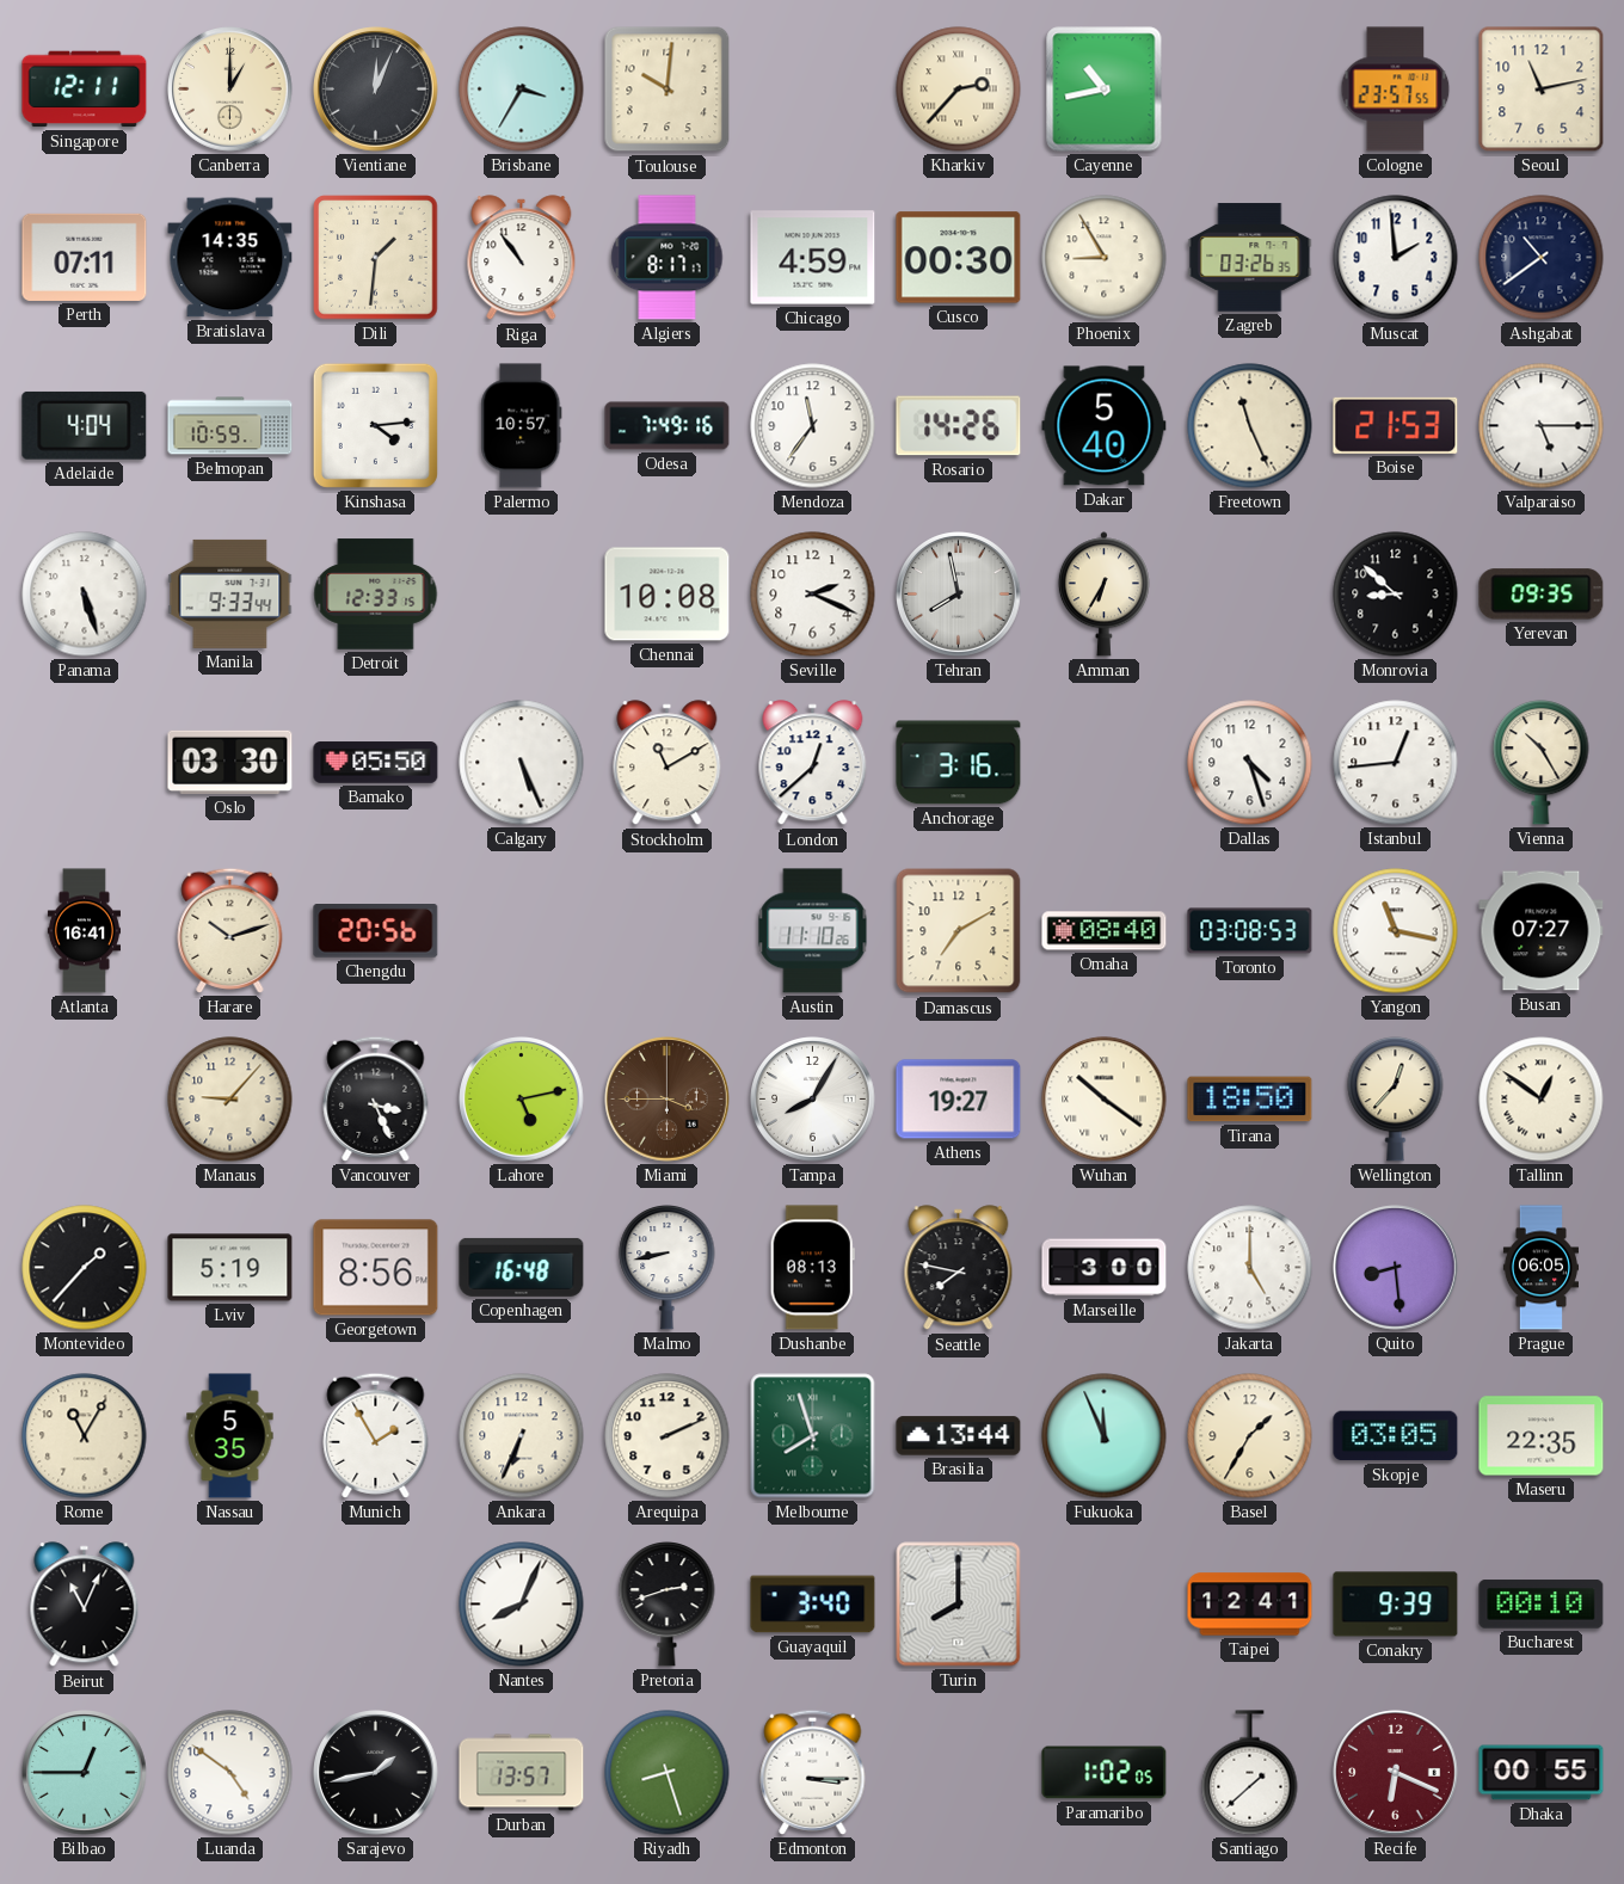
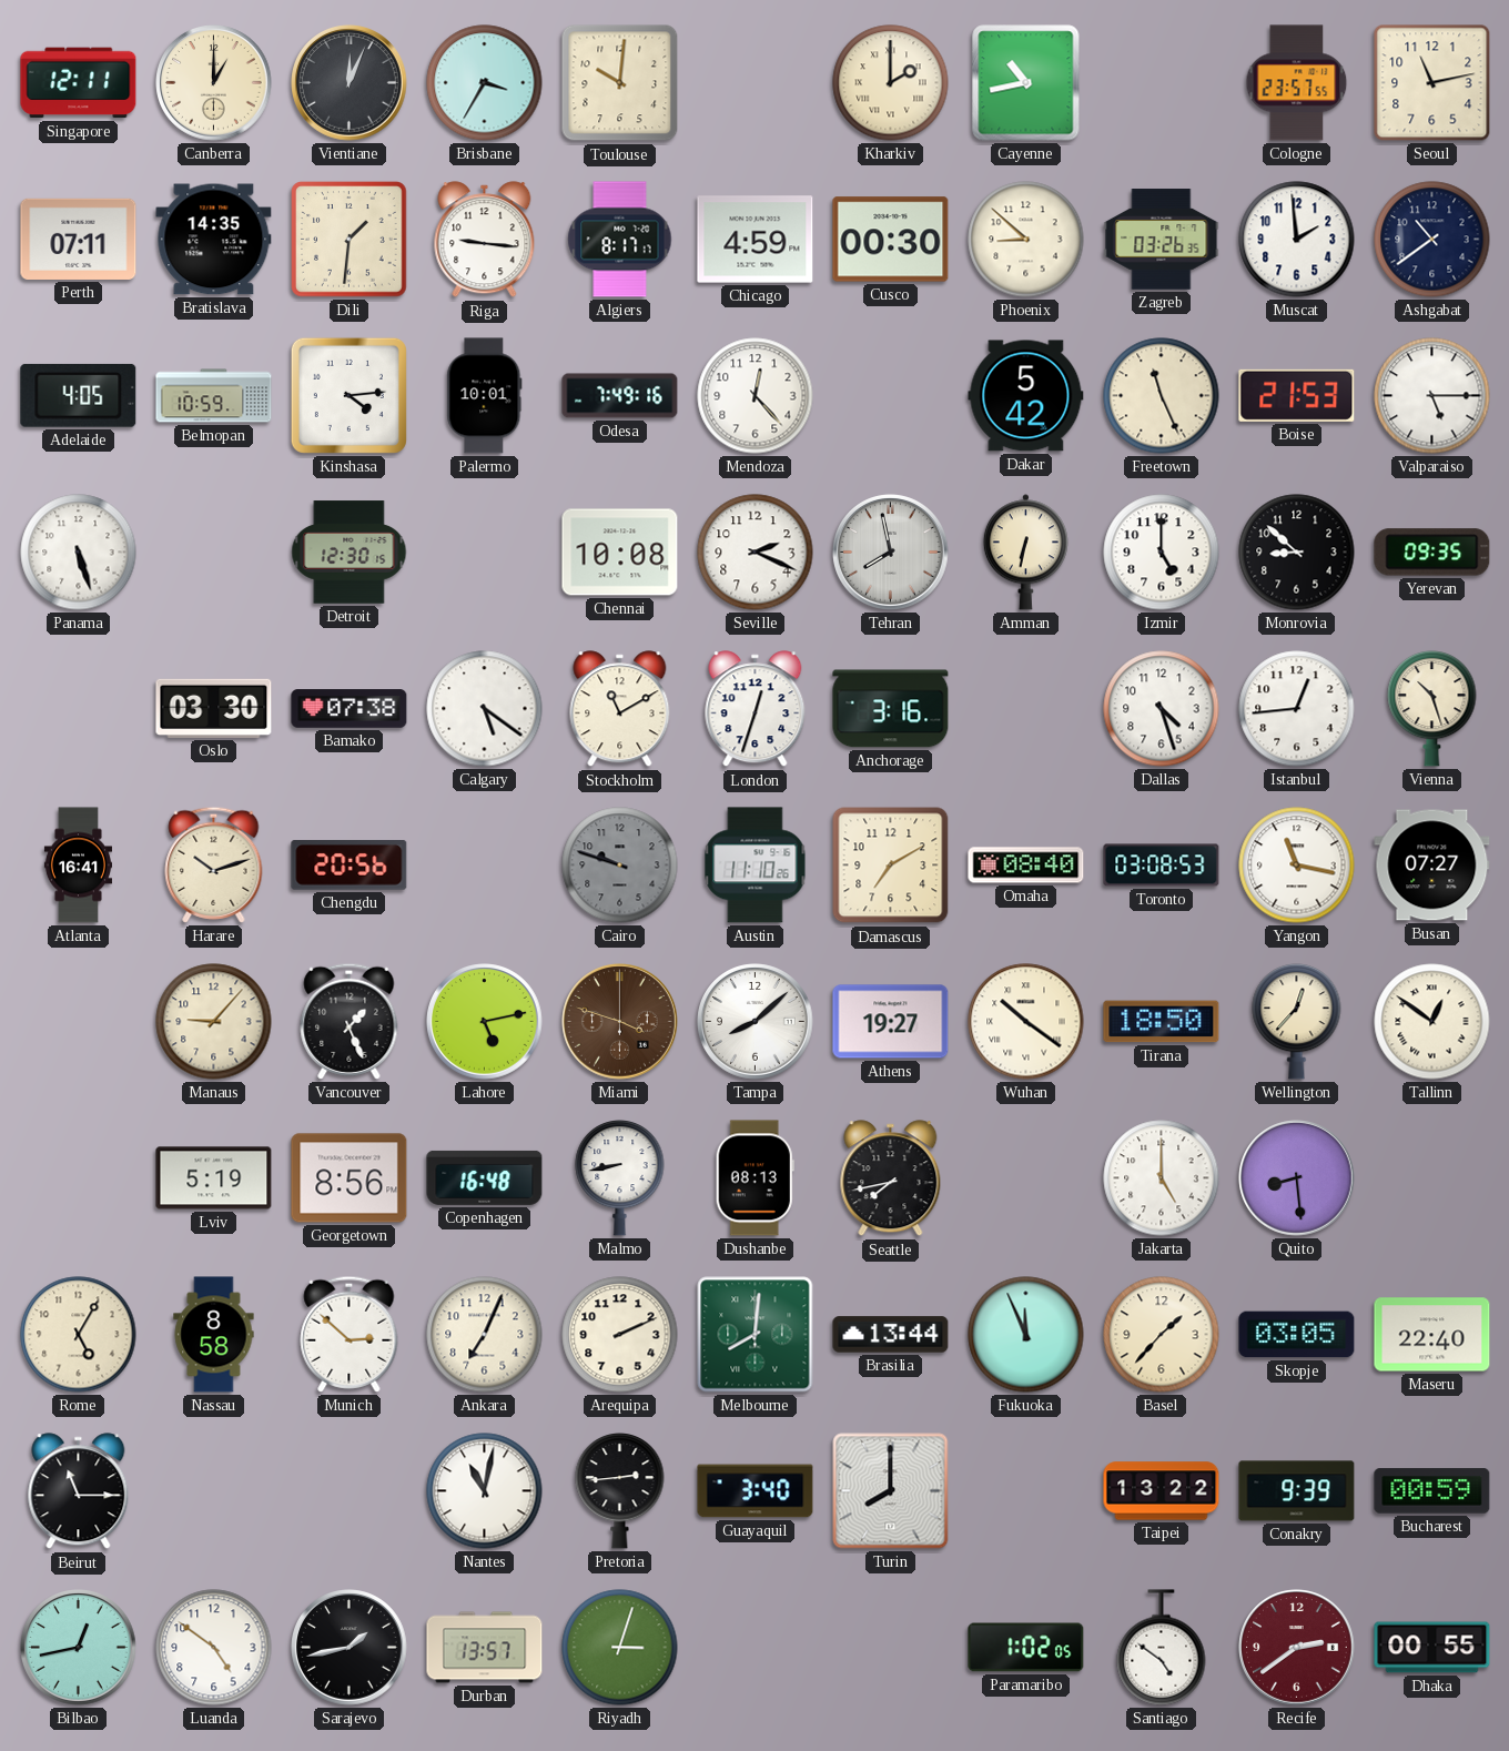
Kharkiv: 2:37 -> 2:00 (891, 83)
Riga: 10:54 -> 9:16 (485, 240)
Phoenix: 8:55 -> 8:52 (1026, 240)
Adelaide: 4:04 -> 4:05 (79, 395)
Palermo: 10:57 -> 10:01 (485, 396)
Mendoza: 11:36 -> 12:23 (756, 396)
Rosario: 14:26 -> none (959, 426)
Dakar: 5:40 -> 5:42 (1026, 396)
Manila: 9:33 -> none (230, 593)
Detroit: 12:33 -> 12:30 (350, 553)
Amman: 6:35 -> 6:32 (1025, 553)
Izmir: none -> 5:00 (1162, 553)
Bamako: 05:50 -> 07:38 (350, 709)
Calgary: 5:26 -> 5:21 (485, 709)
London: 12:38 -> 12:33 (756, 709)
Vienna: 10:25 -> 10:27 (1432, 709)
Cairo: none -> 9:48 (620, 866)
Vancouver: 3:26 -> 1:26 (350, 1021)
Miami: 3:45 -> 3:48 (620, 1022)
Tampa: 8:05 -> 8:08 (756, 1022)
Montevideo: 1:37 -> none (85, 1268)
Seattle: 7:47 -> 7:43 (891, 1178)
Marseille: 3:00 -> none (1105, 1268)
Prague: 06:05 -> none (1540, 1268)
Rome: 11:05 -> 5:05 (79, 1335)
Nassau: 5:35 -> 8:58 (214, 1335)
Munich: 1:55 -> 2:52 (350, 1334)
Ankara: 6:34 -> 7:04 (485, 1335)
Melbourne: 7:57 -> 8:01 (756, 1335)
Basel: 1:35 -> 1:37 (1162, 1335)
Maseru: 22:35 -> 22:40 (1432, 1335)
Beirut: 11:04 -> 11:15 (79, 1491)
Nantes: 8:04 -> 11:02 (485, 1491)
Pretoria: 2:42 -> 2:44 (620, 1491)
Taipei: 12:41 -> 13:22 (1162, 1491)
Bucharest: 00:10 -> 00:59 (1432, 1491)
Bilbao: 12:45 -> 12:43 (79, 1648)
Riyadh: 8:27 -> 3:03 (620, 1648)
Edmonton: 3:15 -> none (813, 1772)
Santiago: 1:38 -> 4:51 (1162, 1648)
Recife: 6:19 -> 2:39 (1297, 1648)
